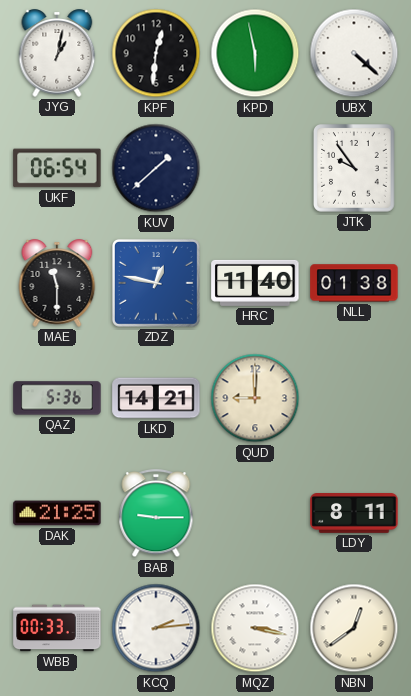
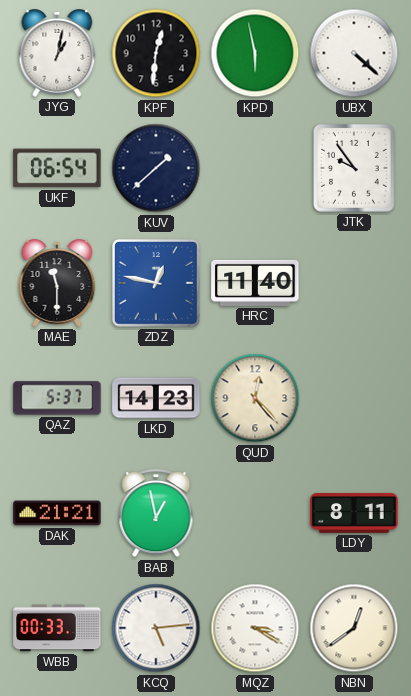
NLL: 01:38 -> none (354, 283)
QAZ: 5:36 -> 5:37 (57, 398)
LKD: 14:21 -> 14:23 (156, 398)
QUD: 9:00 -> 12:23 (255, 398)
DAK: 21:25 -> 21:21 (57, 513)
BAB: 9:15 -> 12:58 (156, 514)
KCQ: 2:14 -> 5:14 (156, 628)
MQZ: 3:17 -> 3:20 (255, 628)
